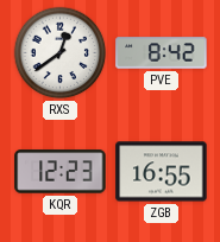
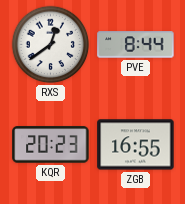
PVE: 8:42 -> 8:44 (136, 45)
KQR: 12:23 -> 20:23 (51, 145)
